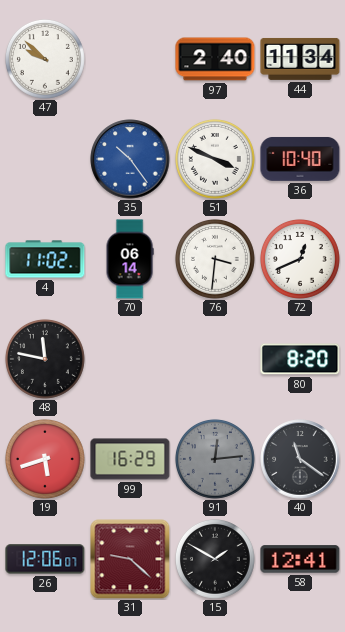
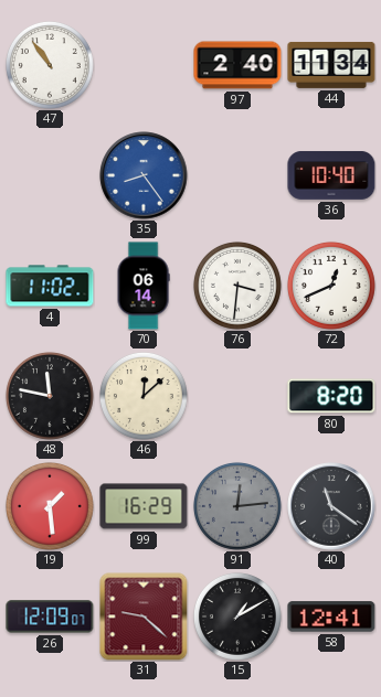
47: 9:52 -> 10:54 (50, 65)
35: 10:24 -> 8:24 (144, 175)
51: 3:49 -> none (215, 159)
46: none -> 12:08 (144, 396)
19: 5:42 -> 1:29 (50, 506)
26: 12:06 -> 12:09 (50, 616)
15: 1:50 -> 1:10 (237, 616)
